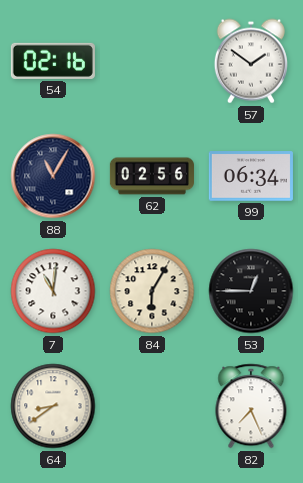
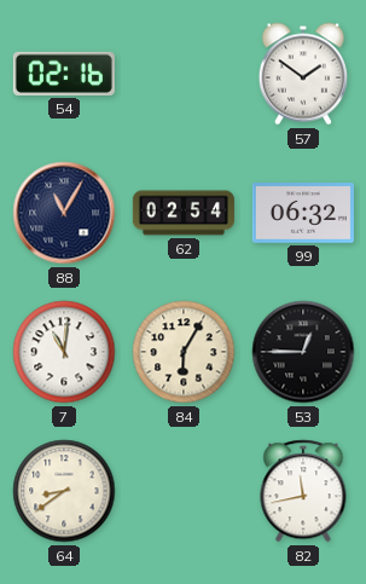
62: 02:56 -> 02:54 (184, 213)
99: 06:34 -> 06:32 (303, 213)
82: 7:26 -> 11:43 (303, 491)
